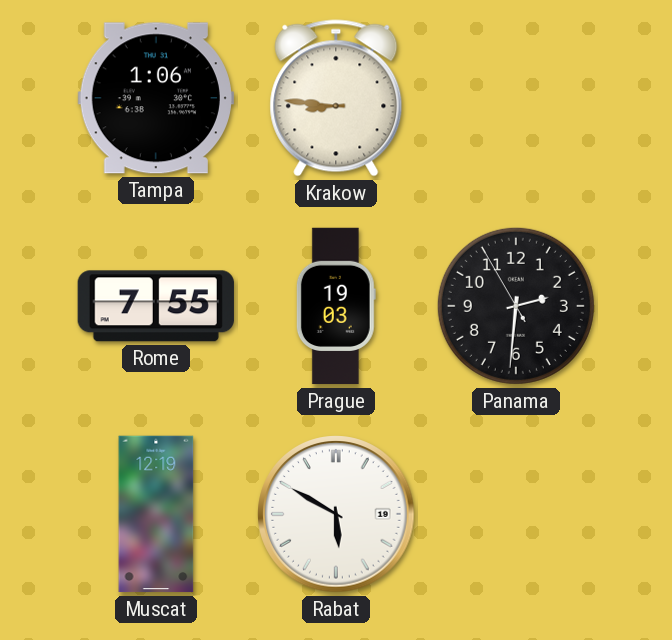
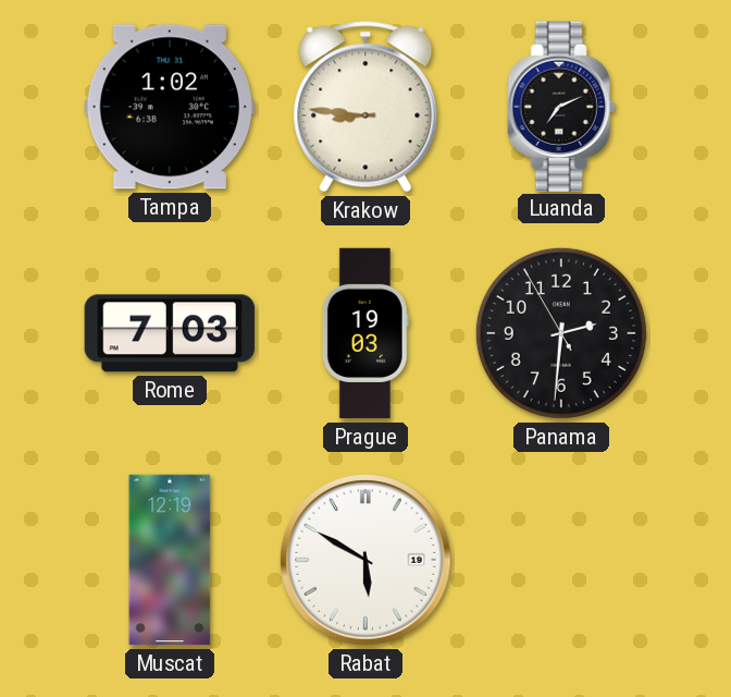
Tampa: 1:06 -> 1:02 (170, 107)
Luanda: none -> 7:11 (561, 106)
Rome: 7:55 -> 7:03 (170, 333)
